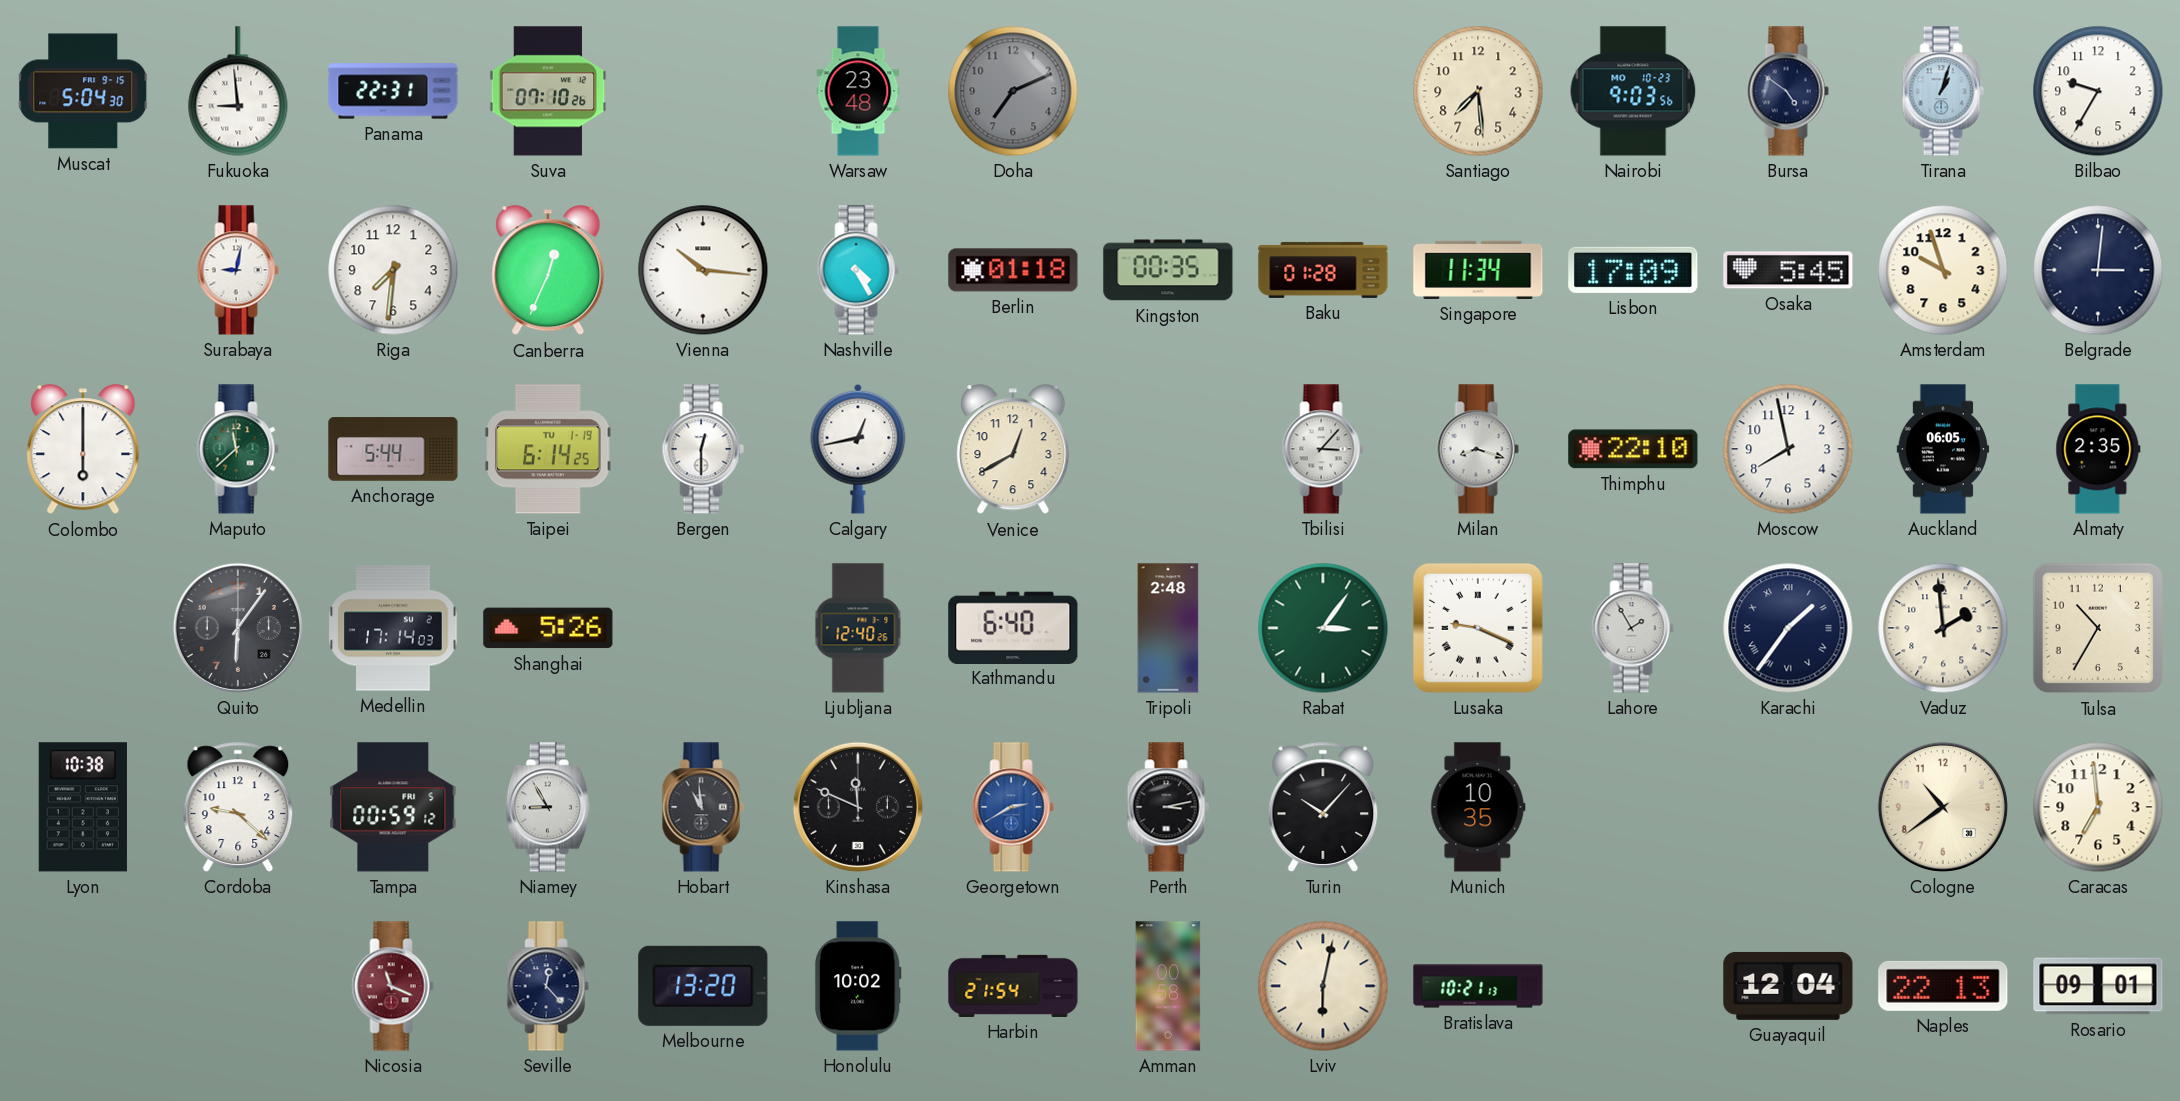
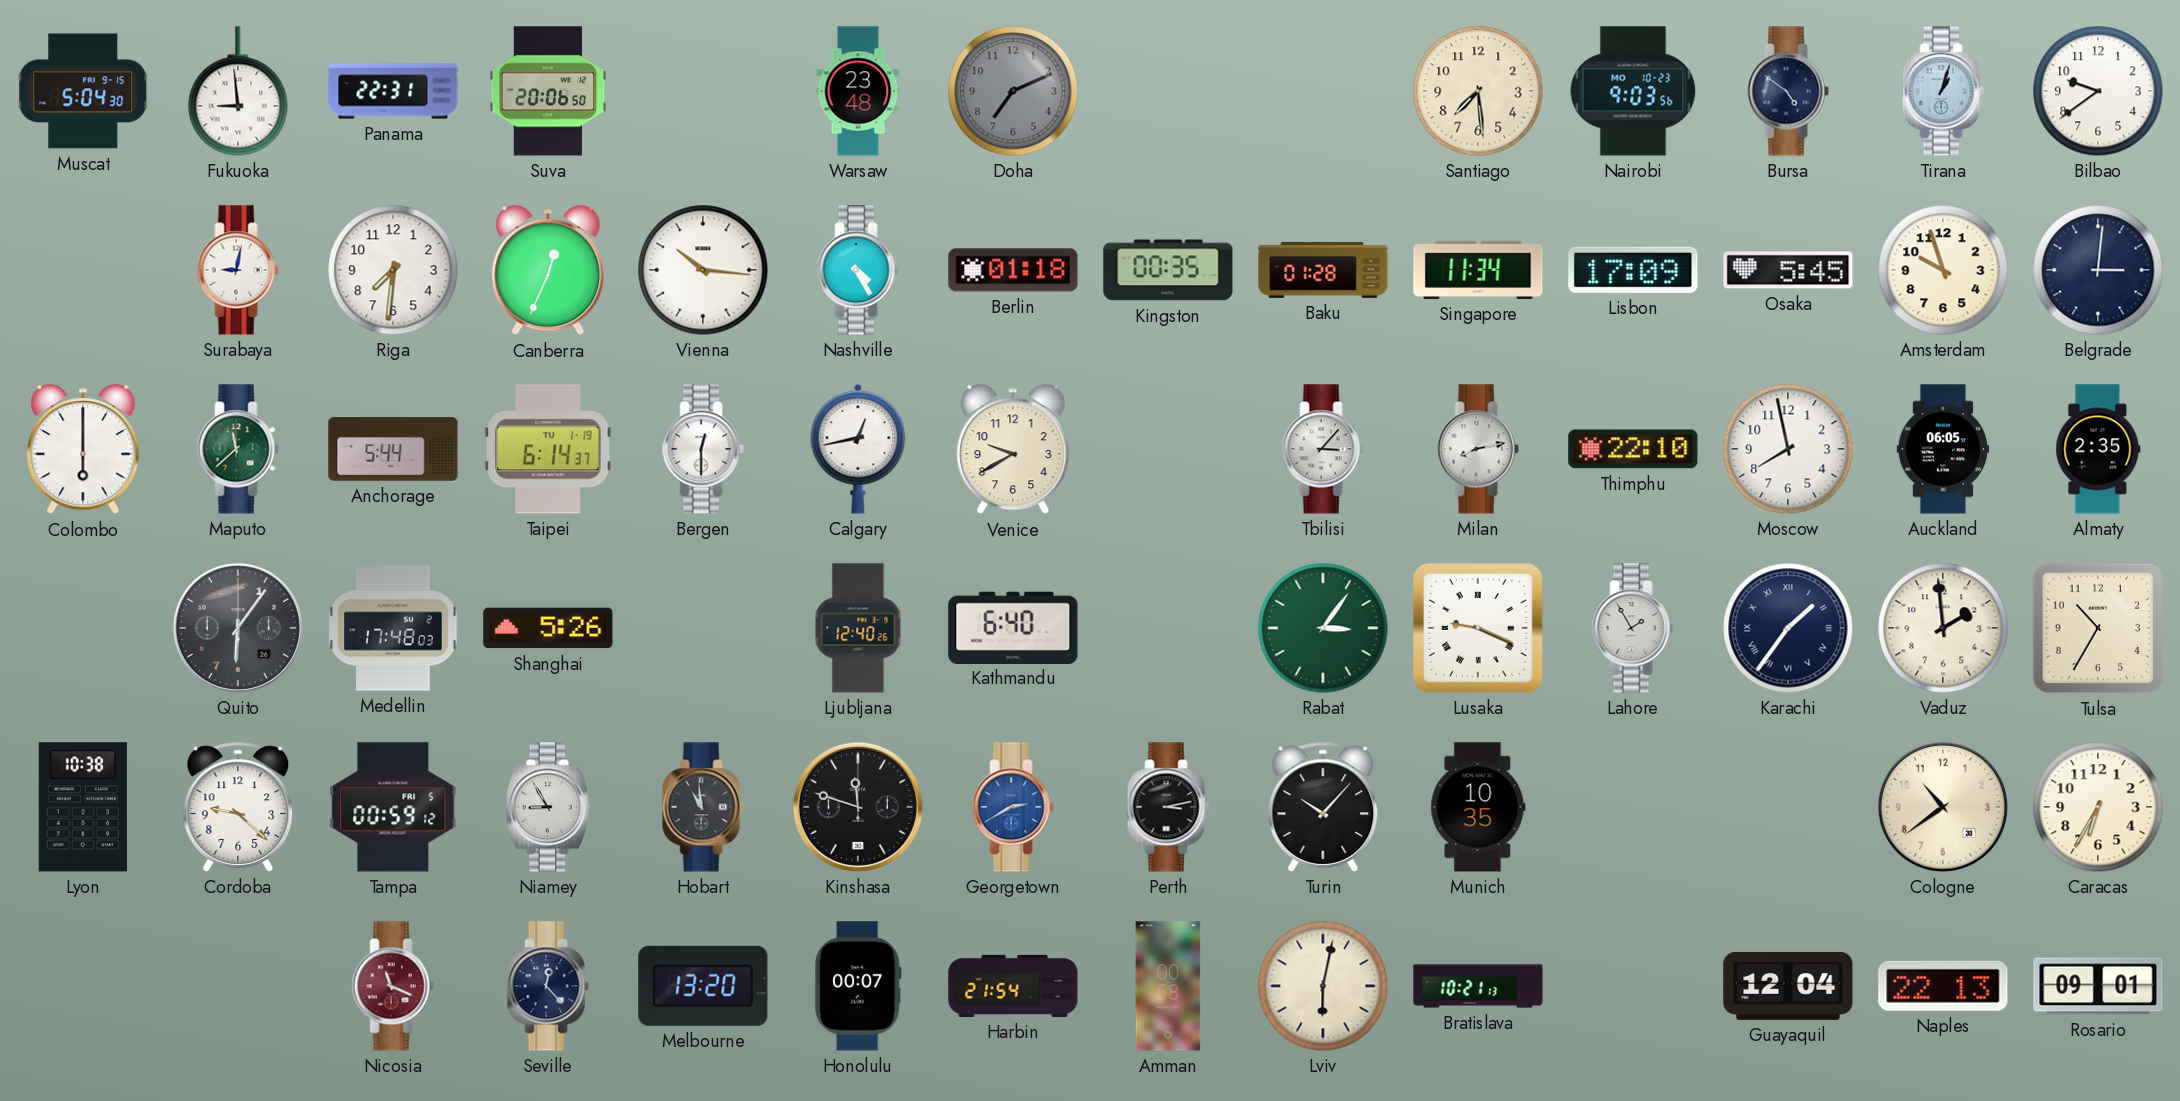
Suva: 07:10 -> 20:06 (548, 91)
Bilbao: 9:35 -> 9:39 (2098, 91)
Taipei: 6:14:25 -> 6:14:37 (548, 449)
Venice: 12:40 -> 9:40 (1013, 450)
Milan: 8:18 -> 8:13 (1478, 449)
Medellin: 17:14 -> 17:48 (393, 628)
Tripoli: 2:48 -> none (1168, 628)
Kinshasa: 11:49 -> 11:48 (858, 807)
Caracas: 6:59 -> 6:35 (2098, 807)
Honolulu: 10:02 -> 00:07 (859, 986)
